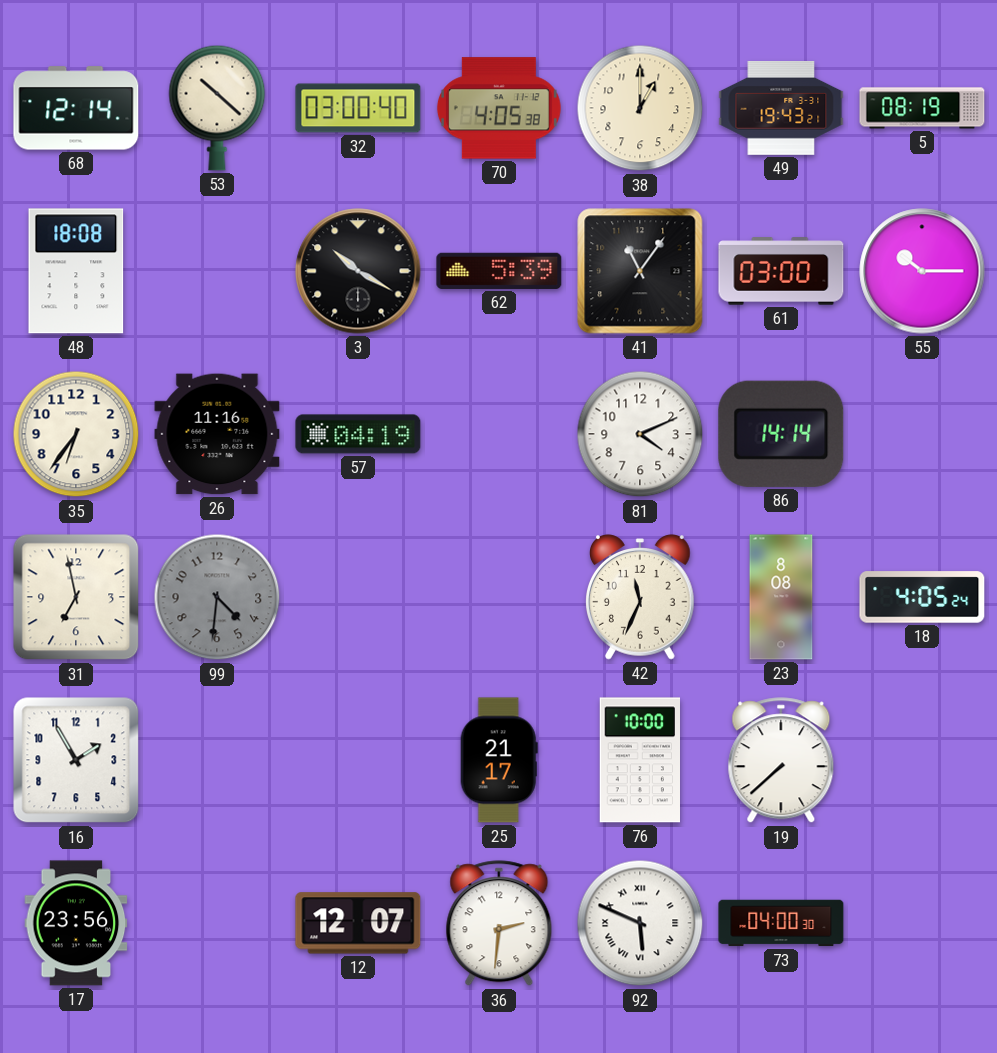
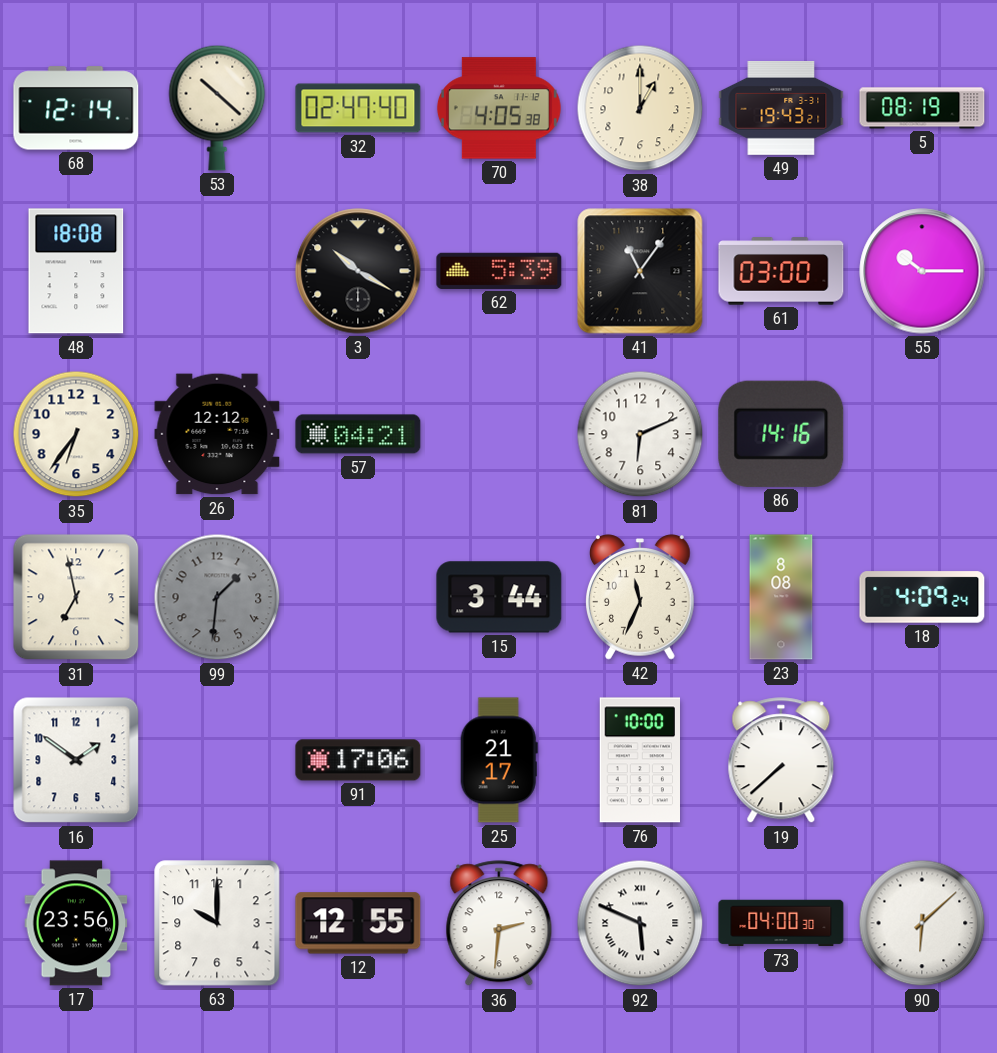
32: 03:00 -> 02:47 (358, 108)
26: 11:16 -> 12:12 (217, 434)
57: 04:19 -> 04:21 (358, 434)
81: 4:11 -> 6:11 (640, 434)
86: 14:14 -> 14:16 (781, 434)
99: 4:31 -> 1:31 (217, 597)
15: none -> 3:44 (499, 597)
18: 4:05 -> 4:09 (922, 597)
16: 1:55 -> 1:51 (76, 760)
91: none -> 17:06 (358, 760)
63: none -> 10:00 (217, 923)
12: 12:07 -> 12:55 (358, 923)
90: none -> 6:08 (922, 923)
